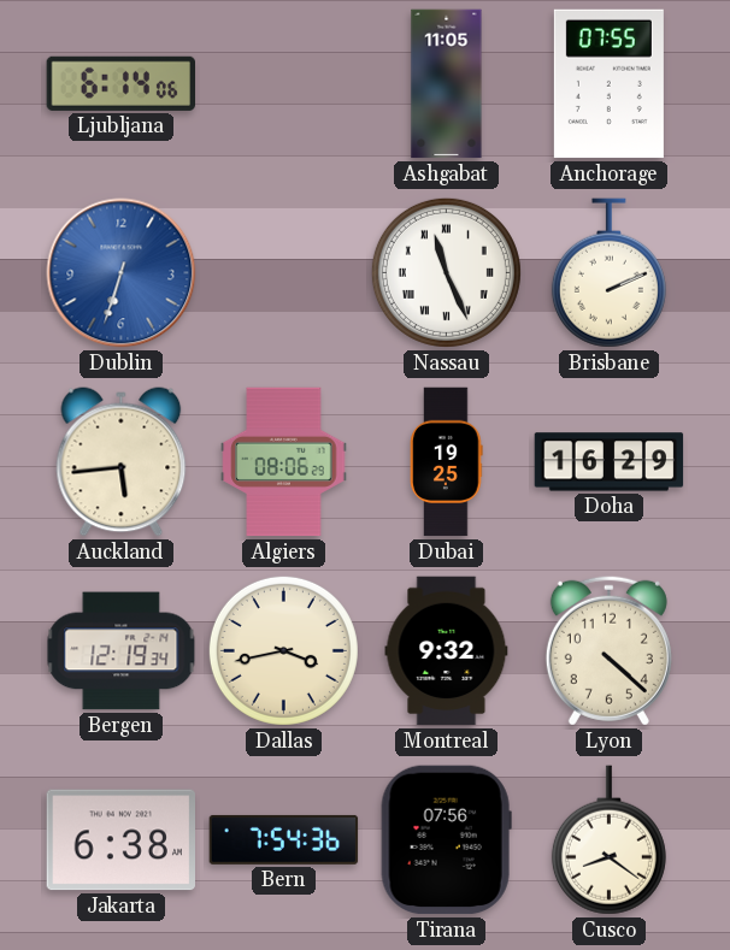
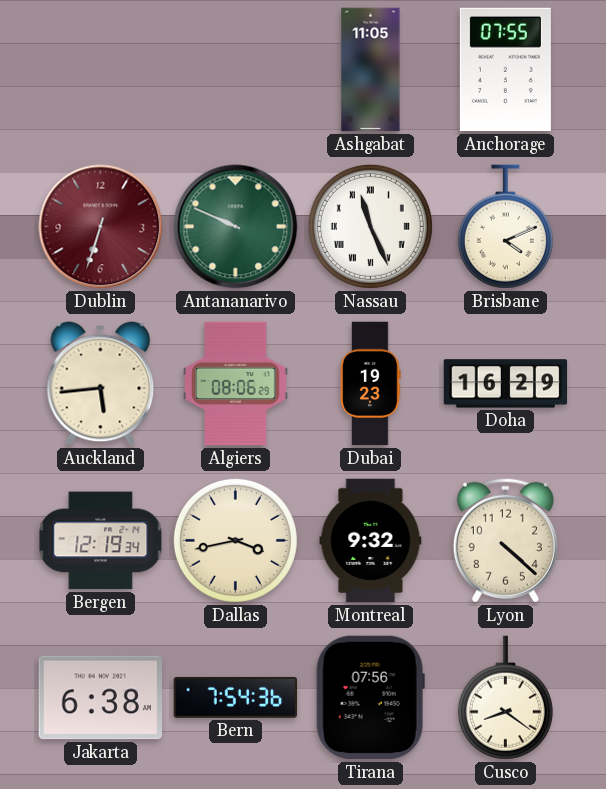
Ljubljana: 6:14 -> none (122, 83)
Dublin dial: blue -> burgundy (101, 227)
Antananarivo: none -> 9:49 (236, 227)
Brisbane: 2:11 -> 4:11 (505, 227)
Dubai: 19:25 -> 19:23 (371, 384)
